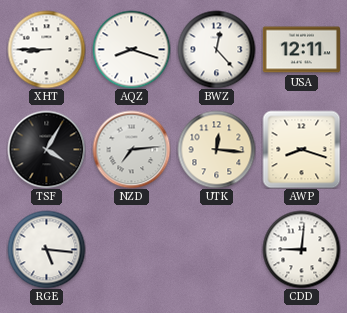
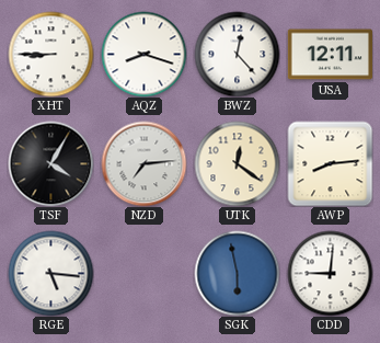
UTK: 12:16 -> 12:21 (237, 163)
AWP: 8:18 -> 8:14 (330, 163)
SGK: none -> 5:58 (237, 273)
